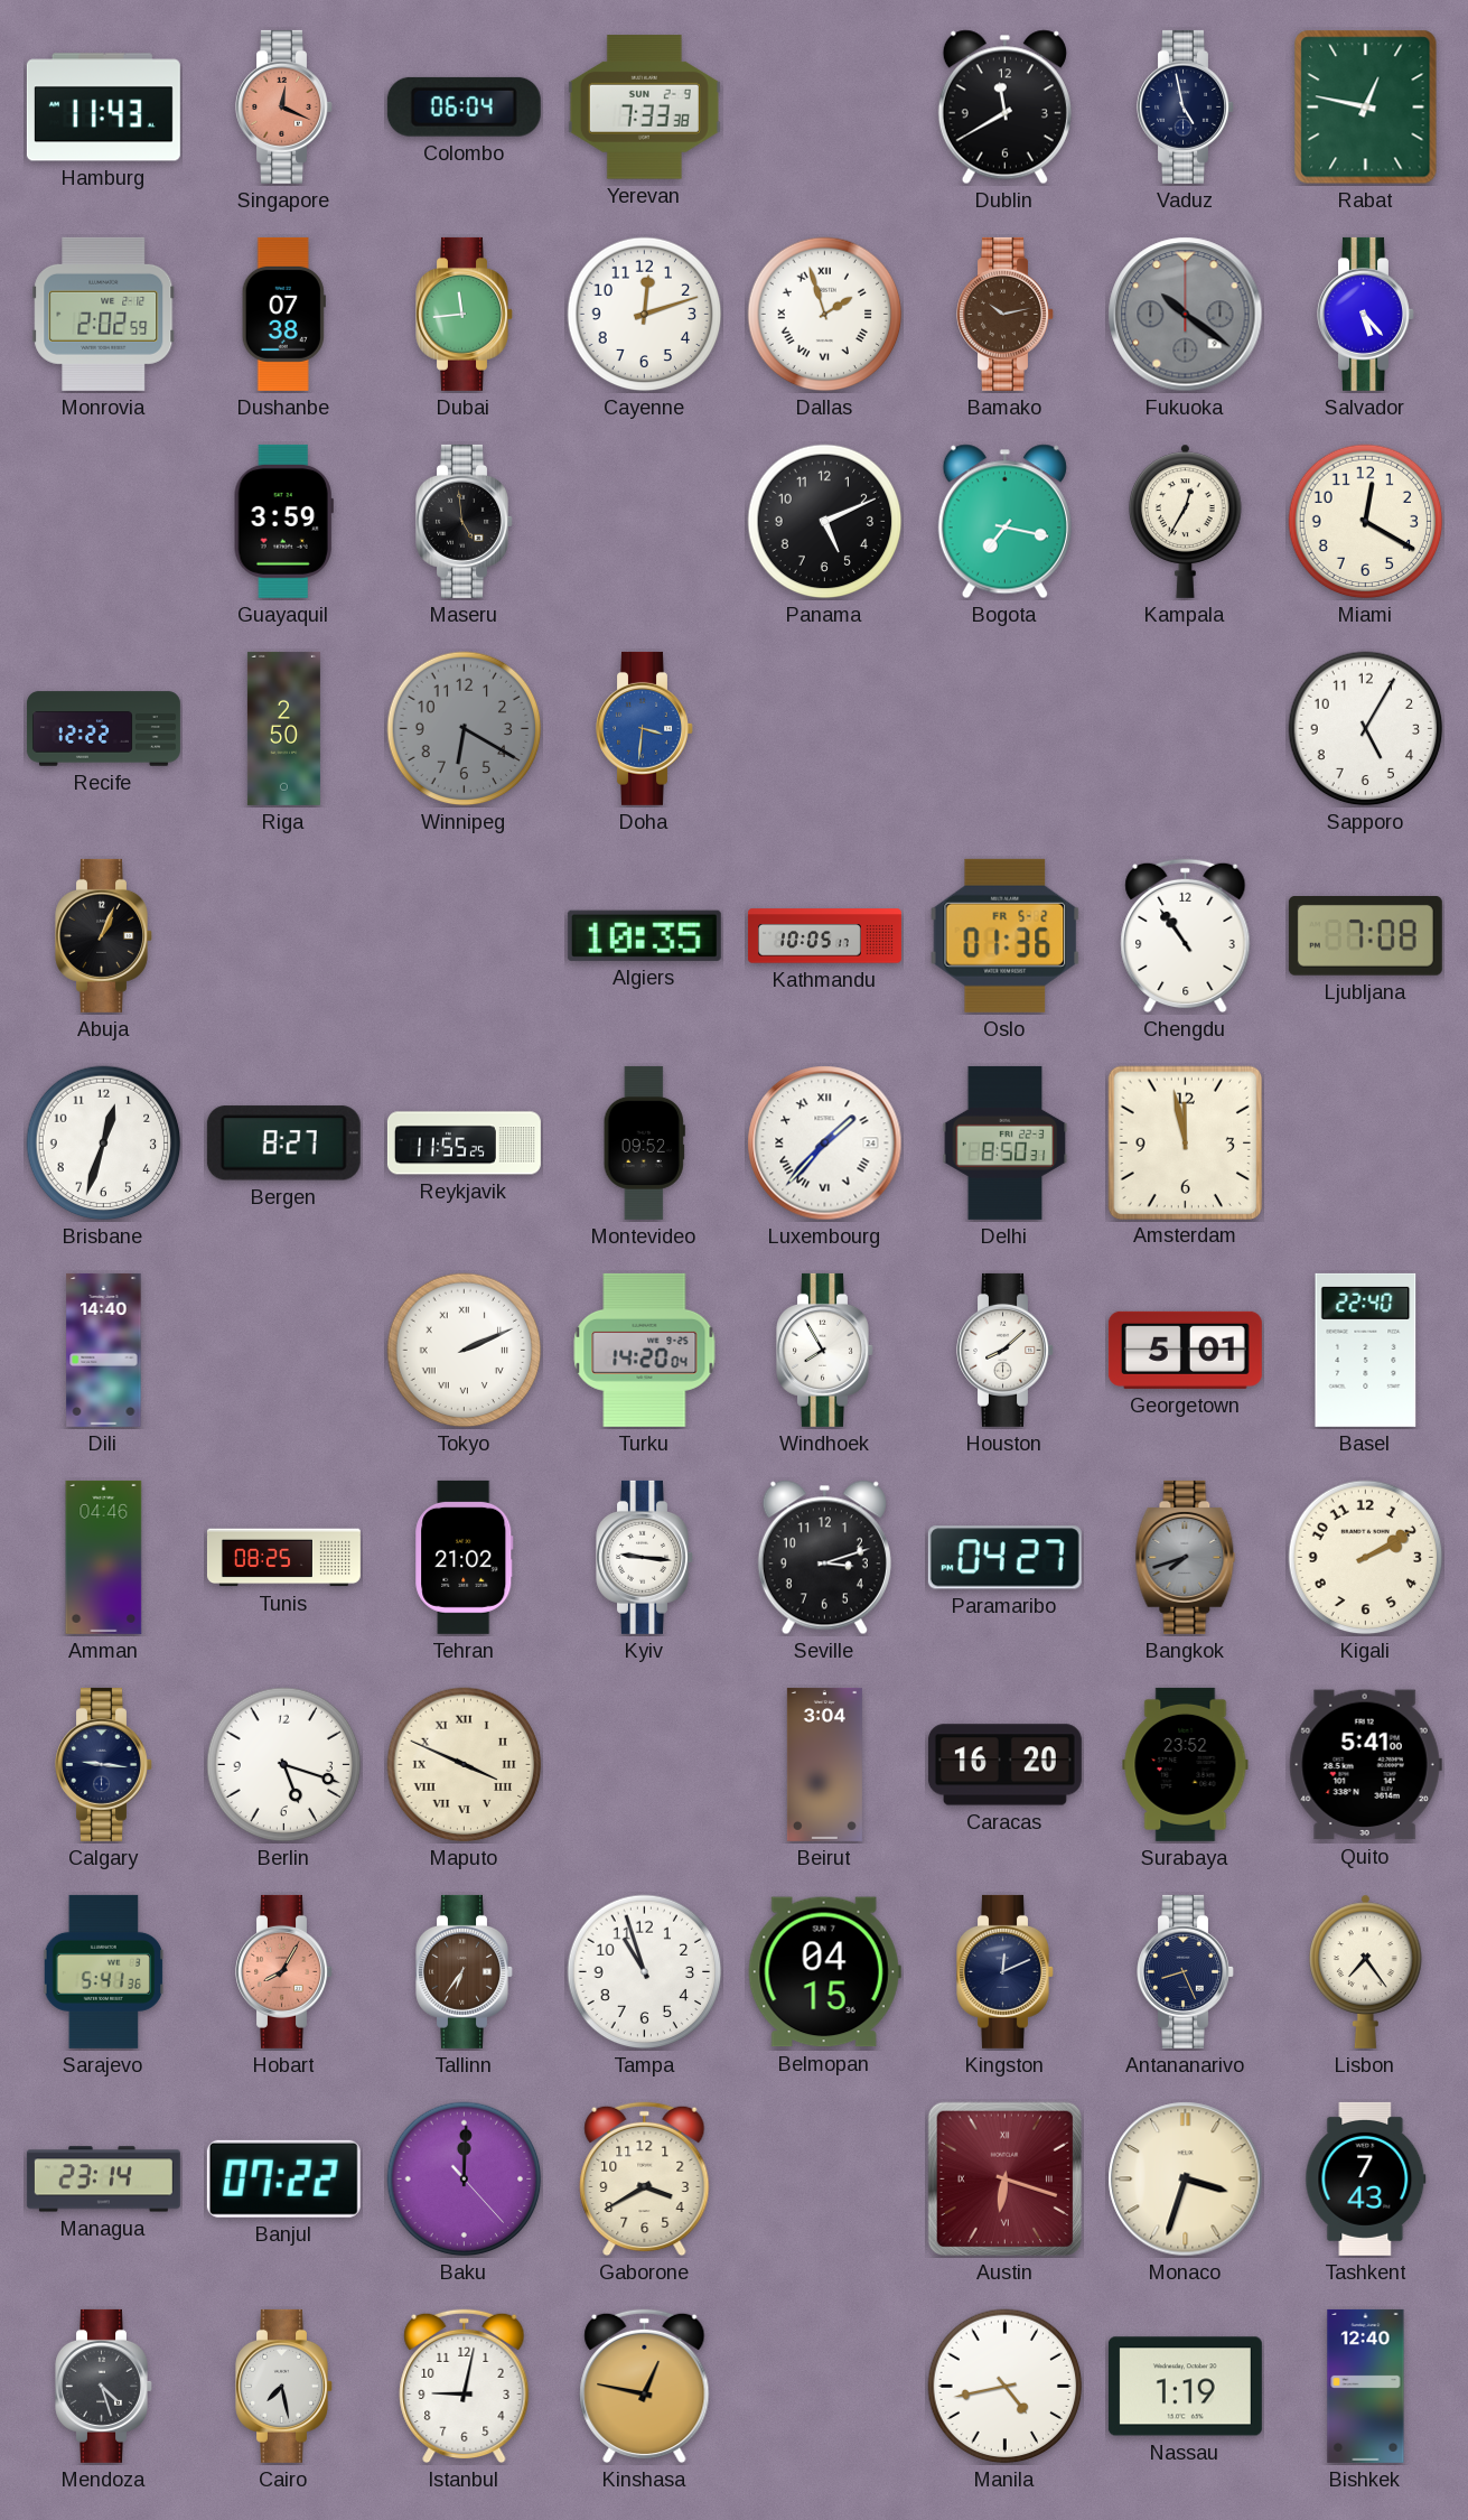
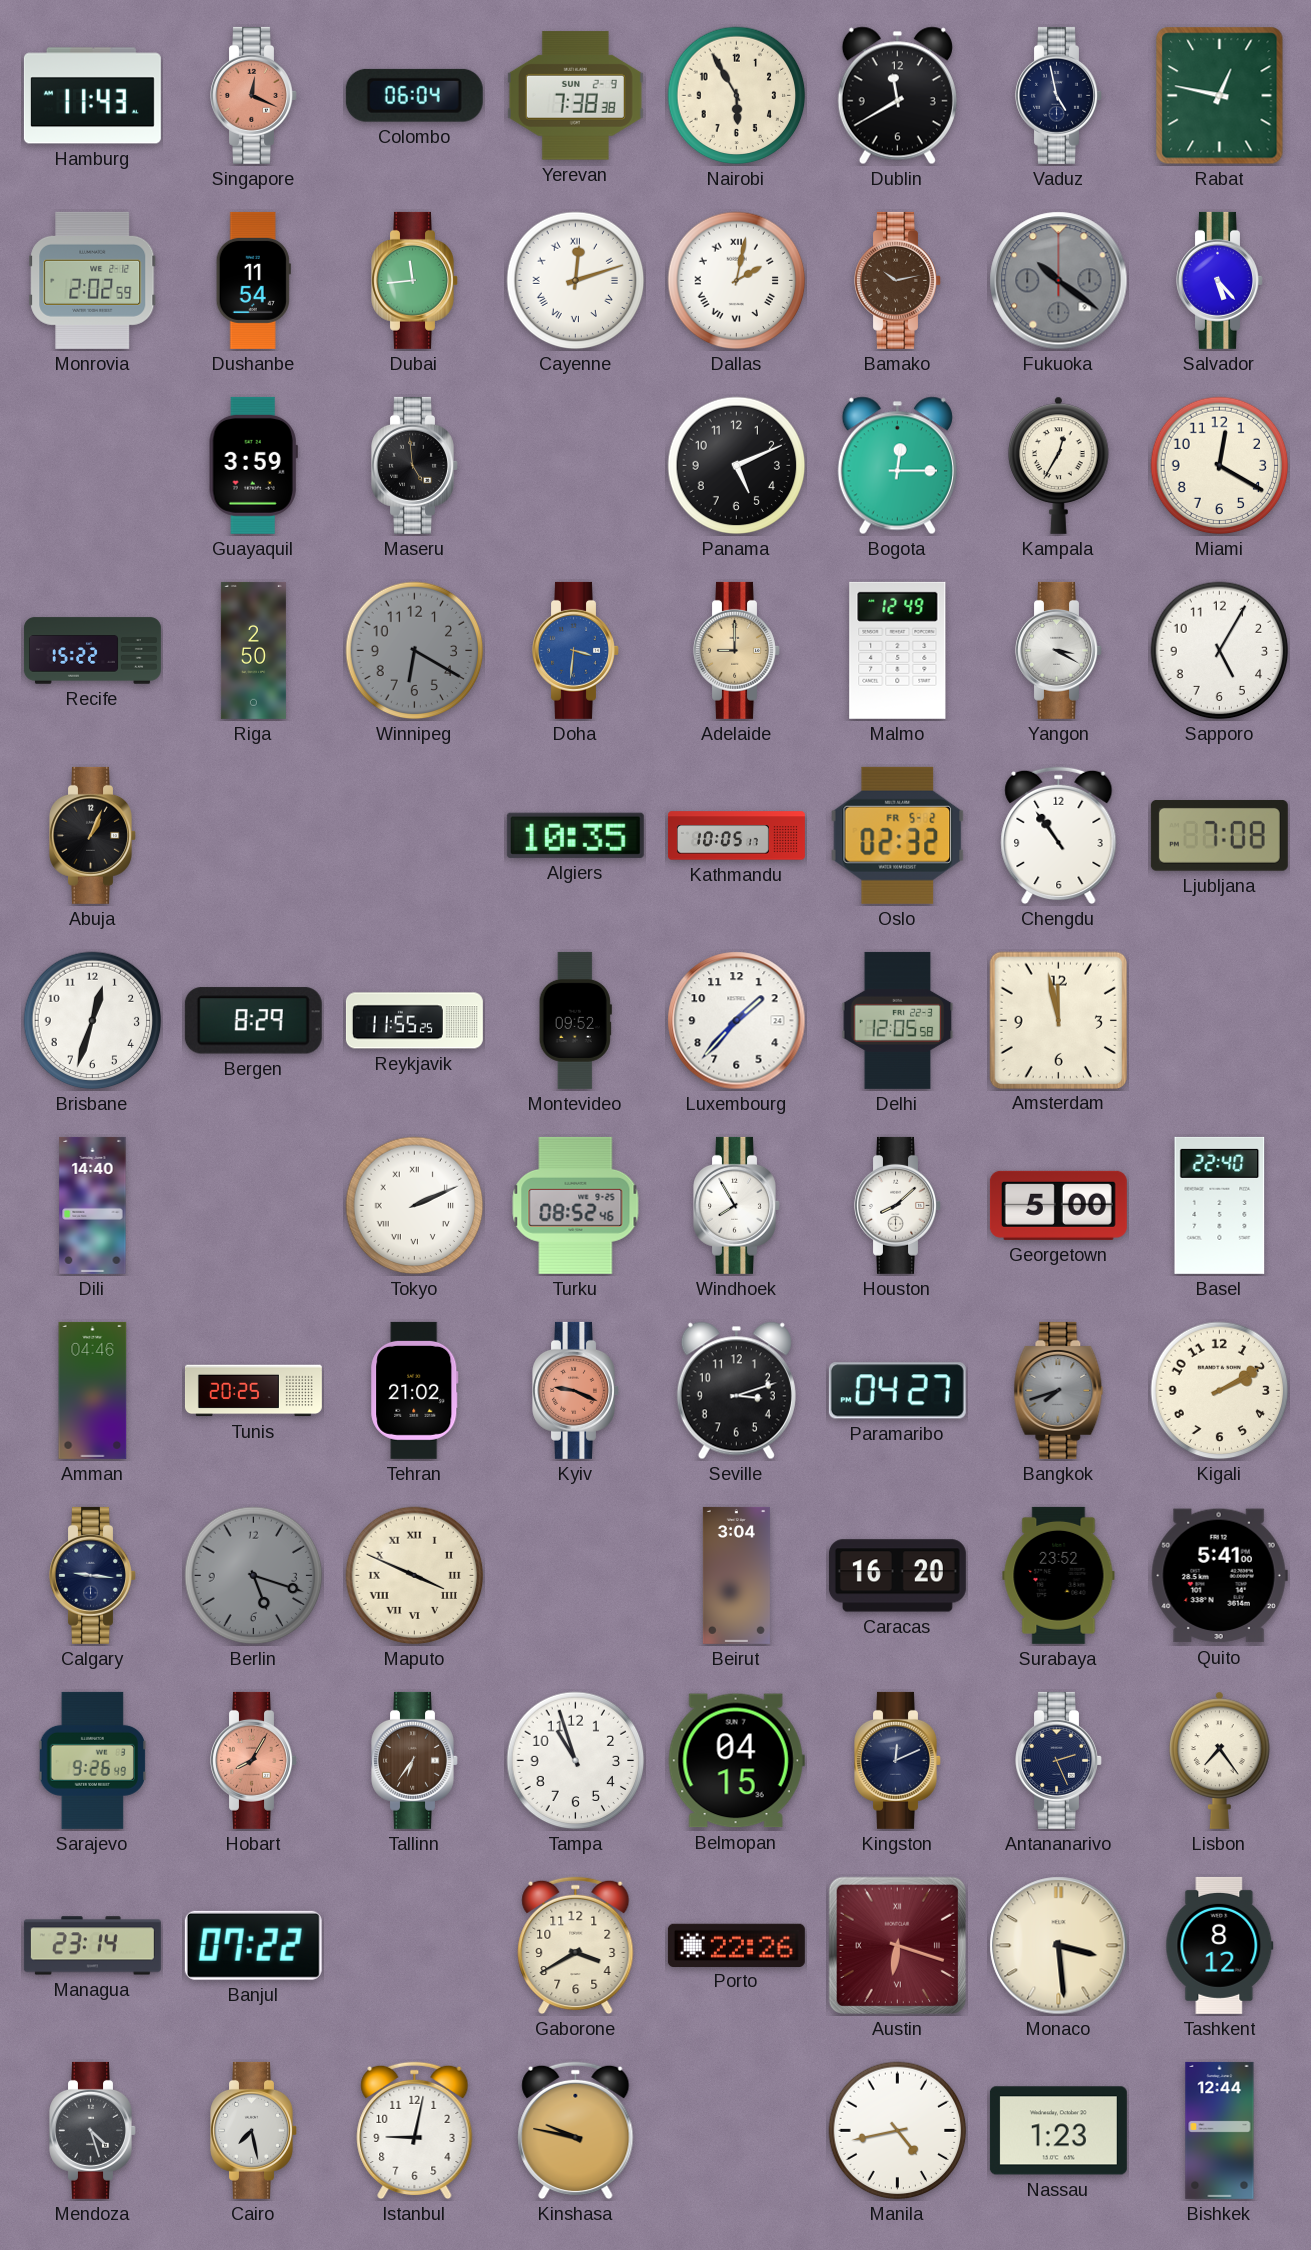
Yerevan: 7:33 -> 7:38 (575, 96)
Nairobi: none -> 5:55 (737, 96)
Dushanbe: 07:38 -> 11:54 (253, 280)
Cayenne numerals: Arabic -> Roman (576, 281)
Dallas: 1:57 -> 2:02 (737, 281)
Bogota: 7:17 -> 12:15 (897, 466)
Recife: 12:22 -> 15:22 (92, 651)
Adelaide: none -> 9:00 (737, 650)
Malmo: none -> 12:49 (898, 650)
Yangon: none -> 3:20 (1059, 650)
Oslo: 01:36 -> 02:32 (898, 835)
Bergen: 8:27 -> 8:29 (253, 1021)
Luxembourg numerals: Roman -> Arabic (737, 1021)
Delhi: 8:50 -> 12:05 (898, 1020)
Turku: 14:20 -> 08:52 (576, 1205)
Georgetown: 5:01 -> 5:00 (1058, 1205)
Tunis: 08:25 -> 20:25 (253, 1391)
Kyiv: 9:16 -> 9:19 (576, 1390)
Kyiv dial: white -> salmon (576, 1390)
Berlin dial: white -> grey (254, 1576)
Sarajevo: 5:41 -> 9:26 (93, 1760)
Antananarivo: 8:26 -> 2:26 (1059, 1760)
Baku: 12:00 -> none (465, 2180)
Porto: none -> 22:26 (736, 1945)
Monaco: 3:33 -> 3:29 (1059, 1946)
Tashkent: 7:43 -> 8:12 (1220, 1945)
Kinshasa: 12:47 -> 9:47 (576, 2131)
Nassau: 1:19 -> 1:23 (1058, 2131)
Bishkek: 12:40 -> 12:44 (1220, 2130)
